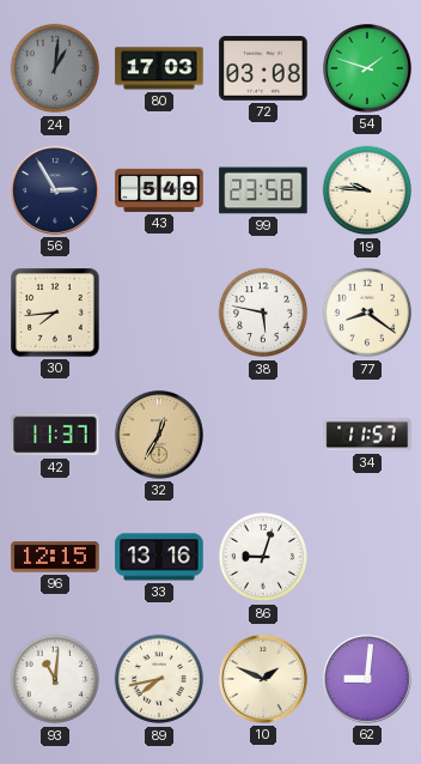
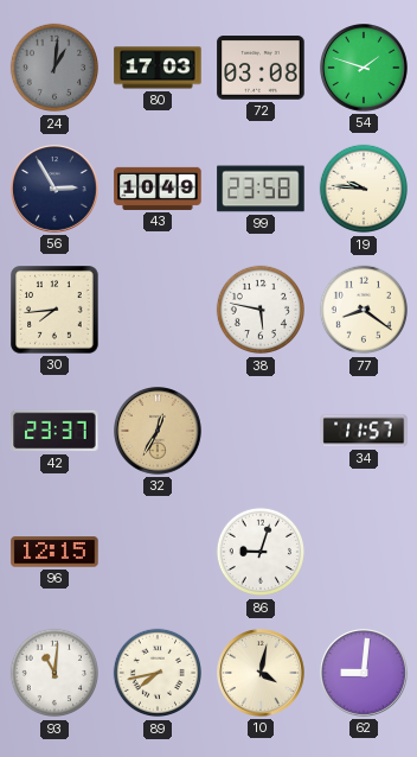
43: 5:49 -> 10:49 (158, 189)
42: 11:37 -> 23:37 (54, 431)
33: 13:16 -> none (159, 557)
10: 1:49 -> 4:02 (262, 674)
